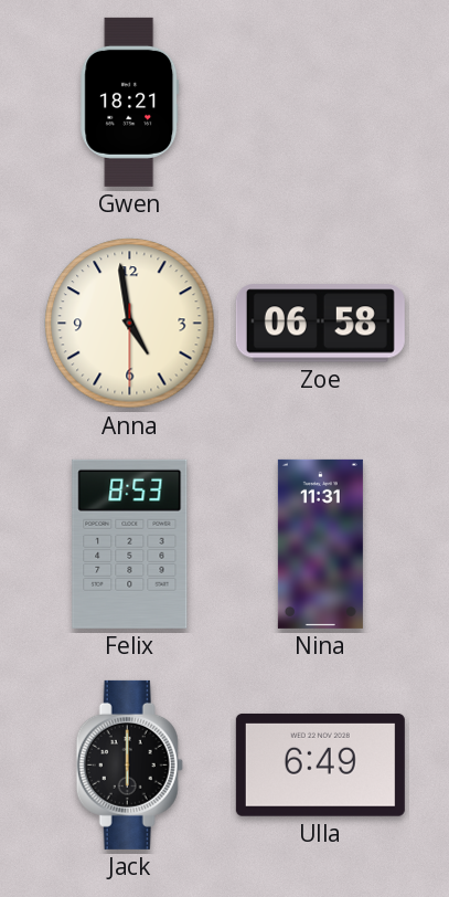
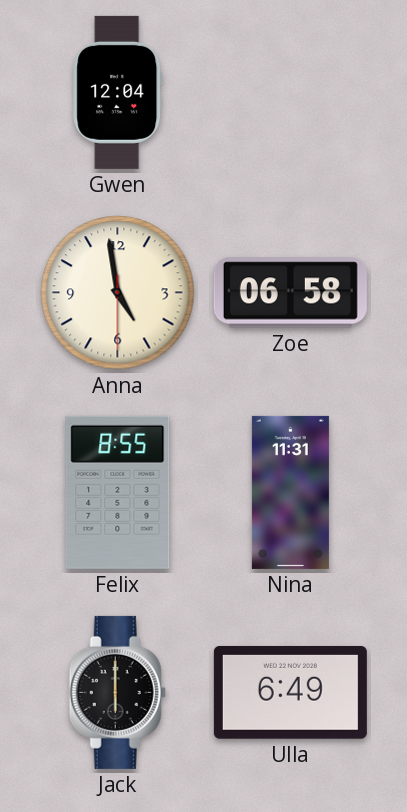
Gwen: 18:21 -> 12:04 (118, 92)
Felix: 8:53 -> 8:55 (118, 492)
